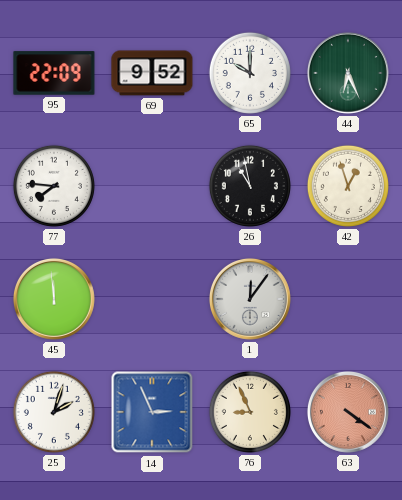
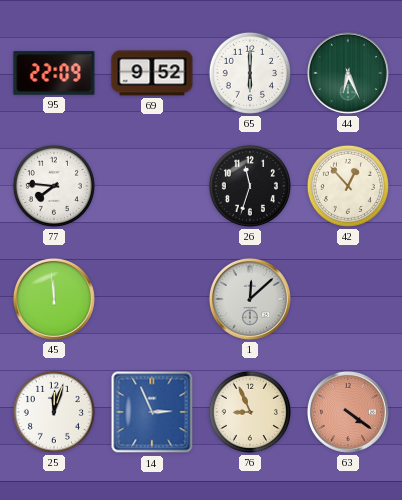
65: 10:00 -> 6:00 (250, 73)
26: 10:58 -> 11:33 (250, 186)
42: 12:57 -> 12:53 (348, 186)
1: 12:06 -> 12:08 (250, 299)
25: 2:03 -> 12:03 (54, 412)
